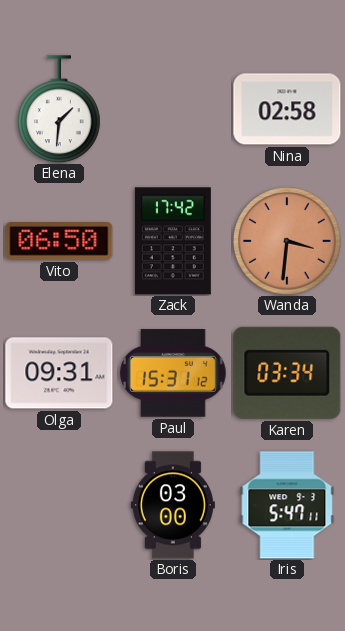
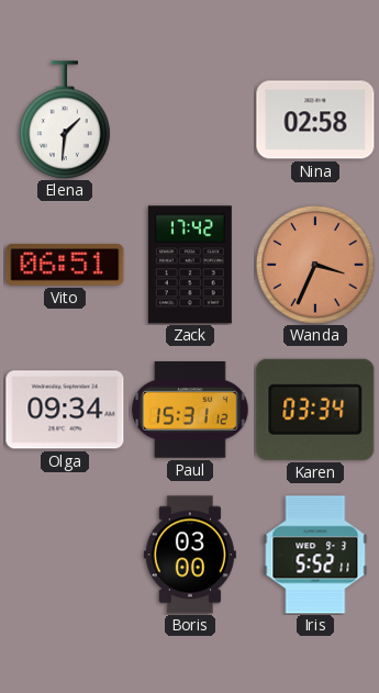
Vito: 06:50 -> 06:51 (65, 266)
Wanda: 3:31 -> 3:34 (315, 265)
Olga: 09:31 -> 09:34 (65, 410)
Iris: 5:47 -> 5:52 (315, 555)
